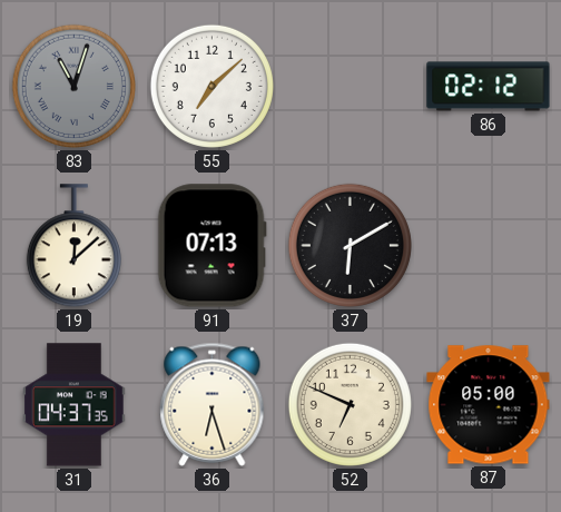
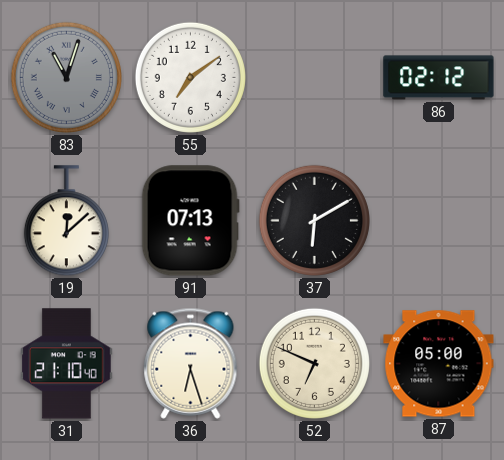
55: 7:08 -> 7:09 (190, 77)
31: 04:37 -> 21:10 (67, 364)
